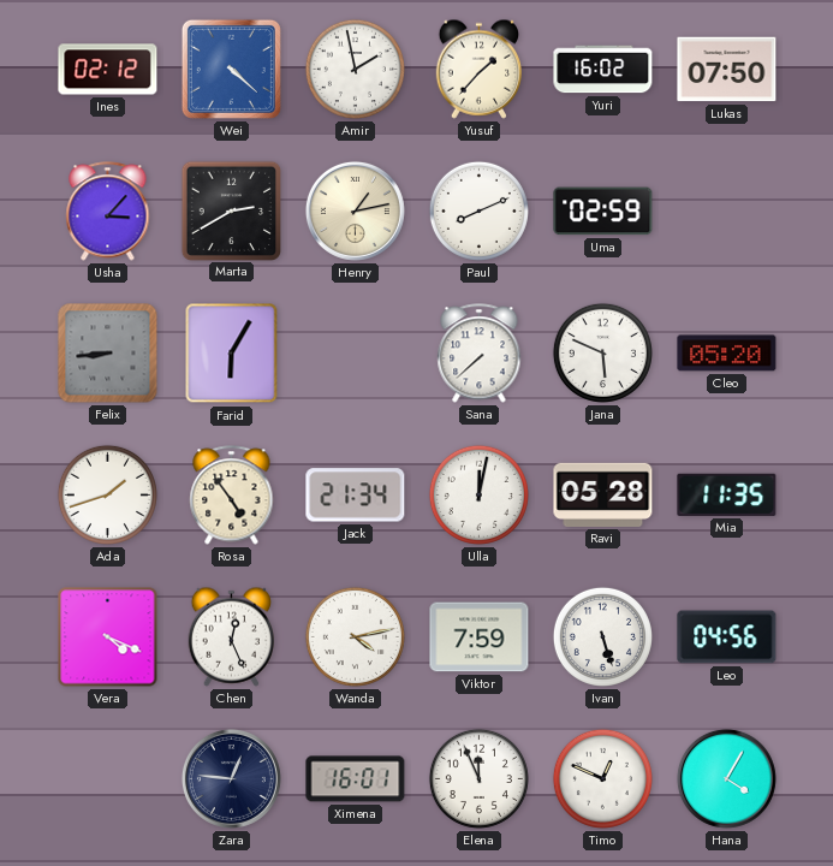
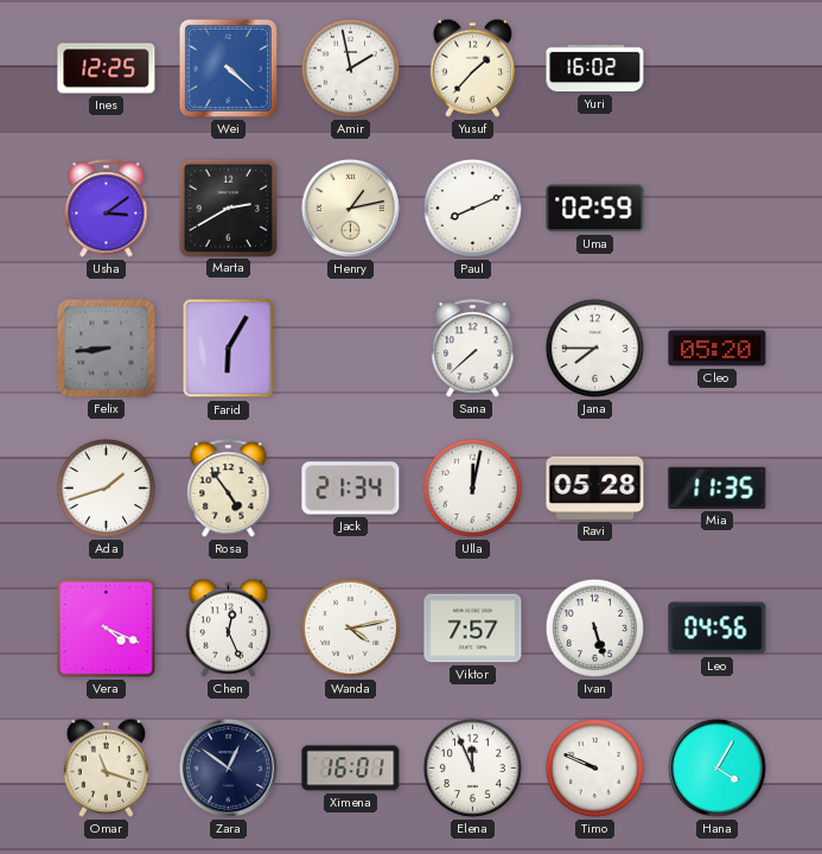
Ines: 02:12 -> 12:25 (107, 69)
Lukas: 07:50 -> none (727, 70)
Usha: 3:07 -> 3:09 (107, 209)
Jana: 5:49 -> 7:45 (594, 348)
Viktor: 7:59 -> 7:57 (473, 629)
Omar: none -> 11:18 (107, 767)
Zara: 12:46 -> 12:51 (228, 767)
Timo: 12:49 -> 9:49 (594, 767)
